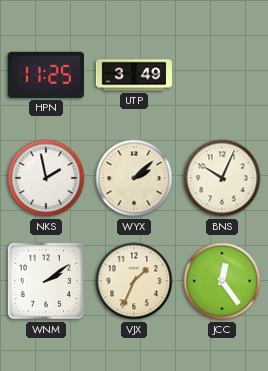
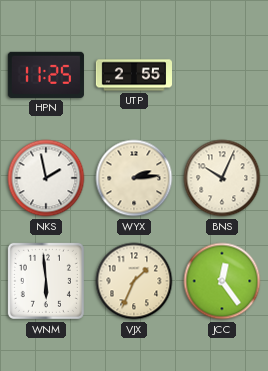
UTP: 3:49 -> 2:55 (133, 75)
WYX: 2:08 -> 2:14 (134, 178)
WNM: 2:09 -> 5:59 (46, 281)
